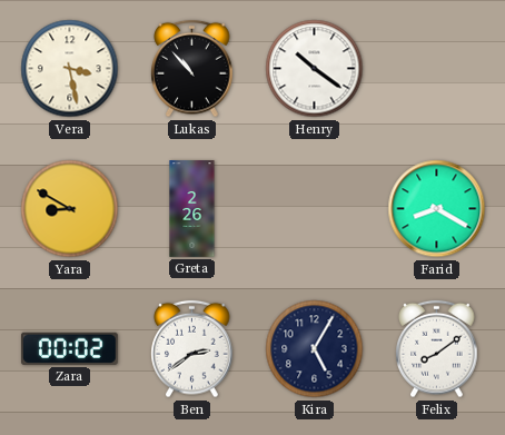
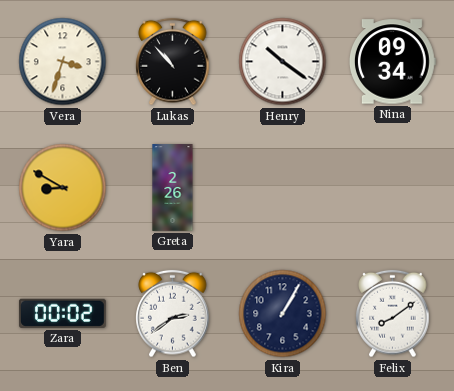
Vera: 3:28 -> 3:33 (63, 62)
Nina: none -> 09:34 (392, 62)
Farid: 8:20 -> none (437, 209)
Kira: 5:05 -> 1:05 (283, 314)
